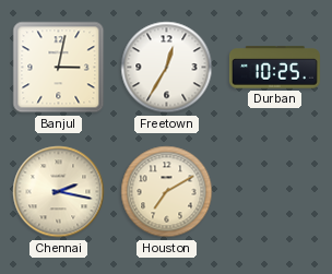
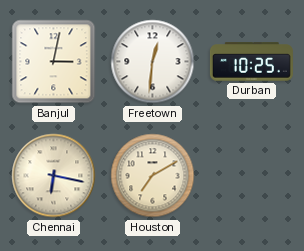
Freetown: 12:35 -> 12:31 (153, 62)
Chennai: 2:17 -> 6:17 (54, 176)
